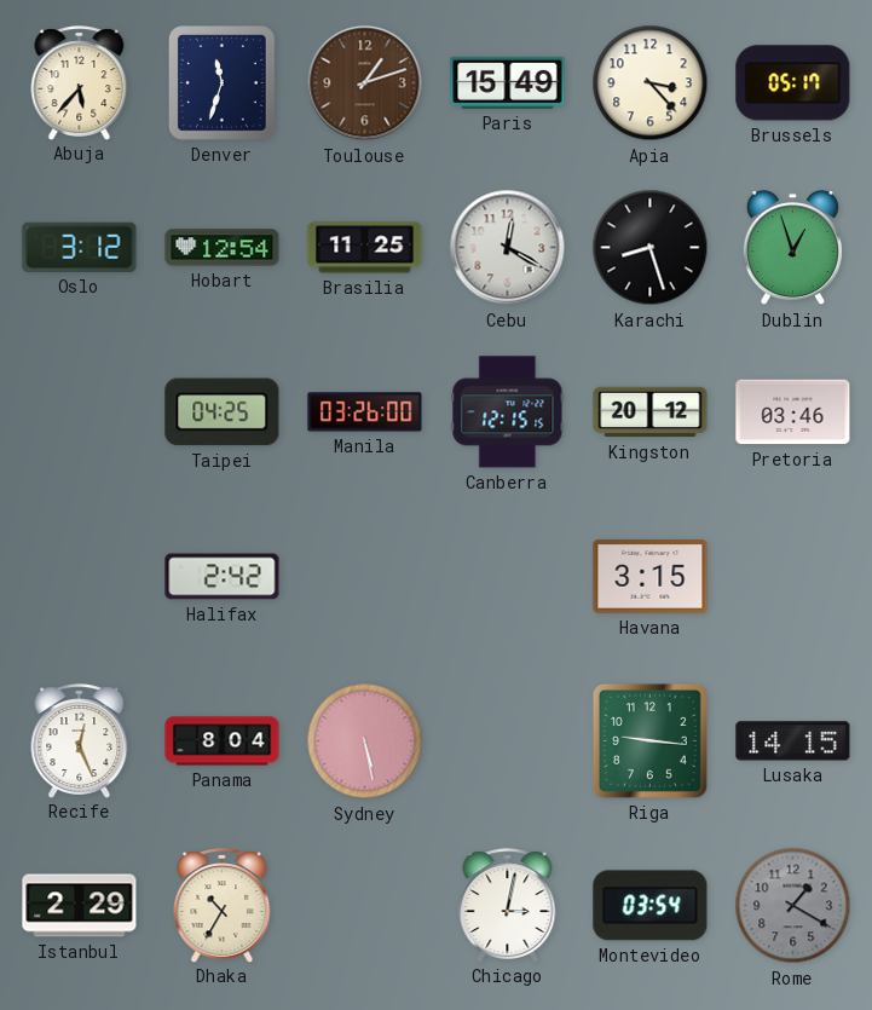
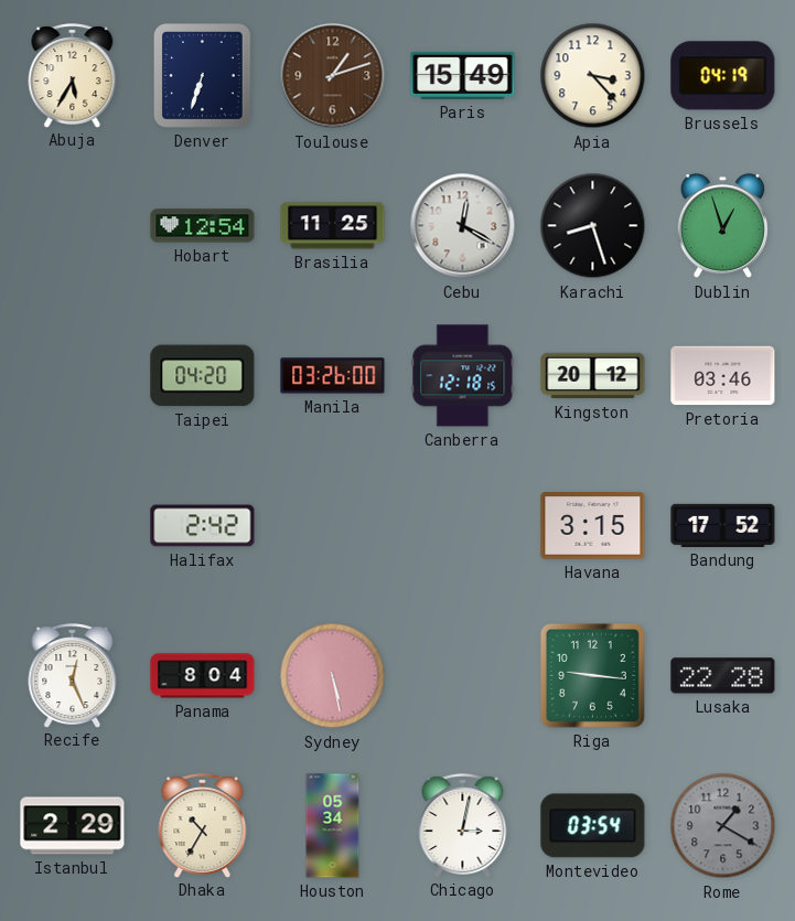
Abuja: 5:37 -> 5:35 (73, 75)
Denver: 11:33 -> 6:33 (203, 76)
Brussels: 05:17 -> 04:19 (723, 76)
Oslo: 3:12 -> none (80, 247)
Taipei: 04:25 -> 04:20 (203, 376)
Canberra: 12:15 -> 12:18 (463, 376)
Bandung: none -> 17:52 (723, 525)
Lusaka: 14:15 -> 22:28 (723, 676)
Houston: none -> 05:34 (333, 826)
